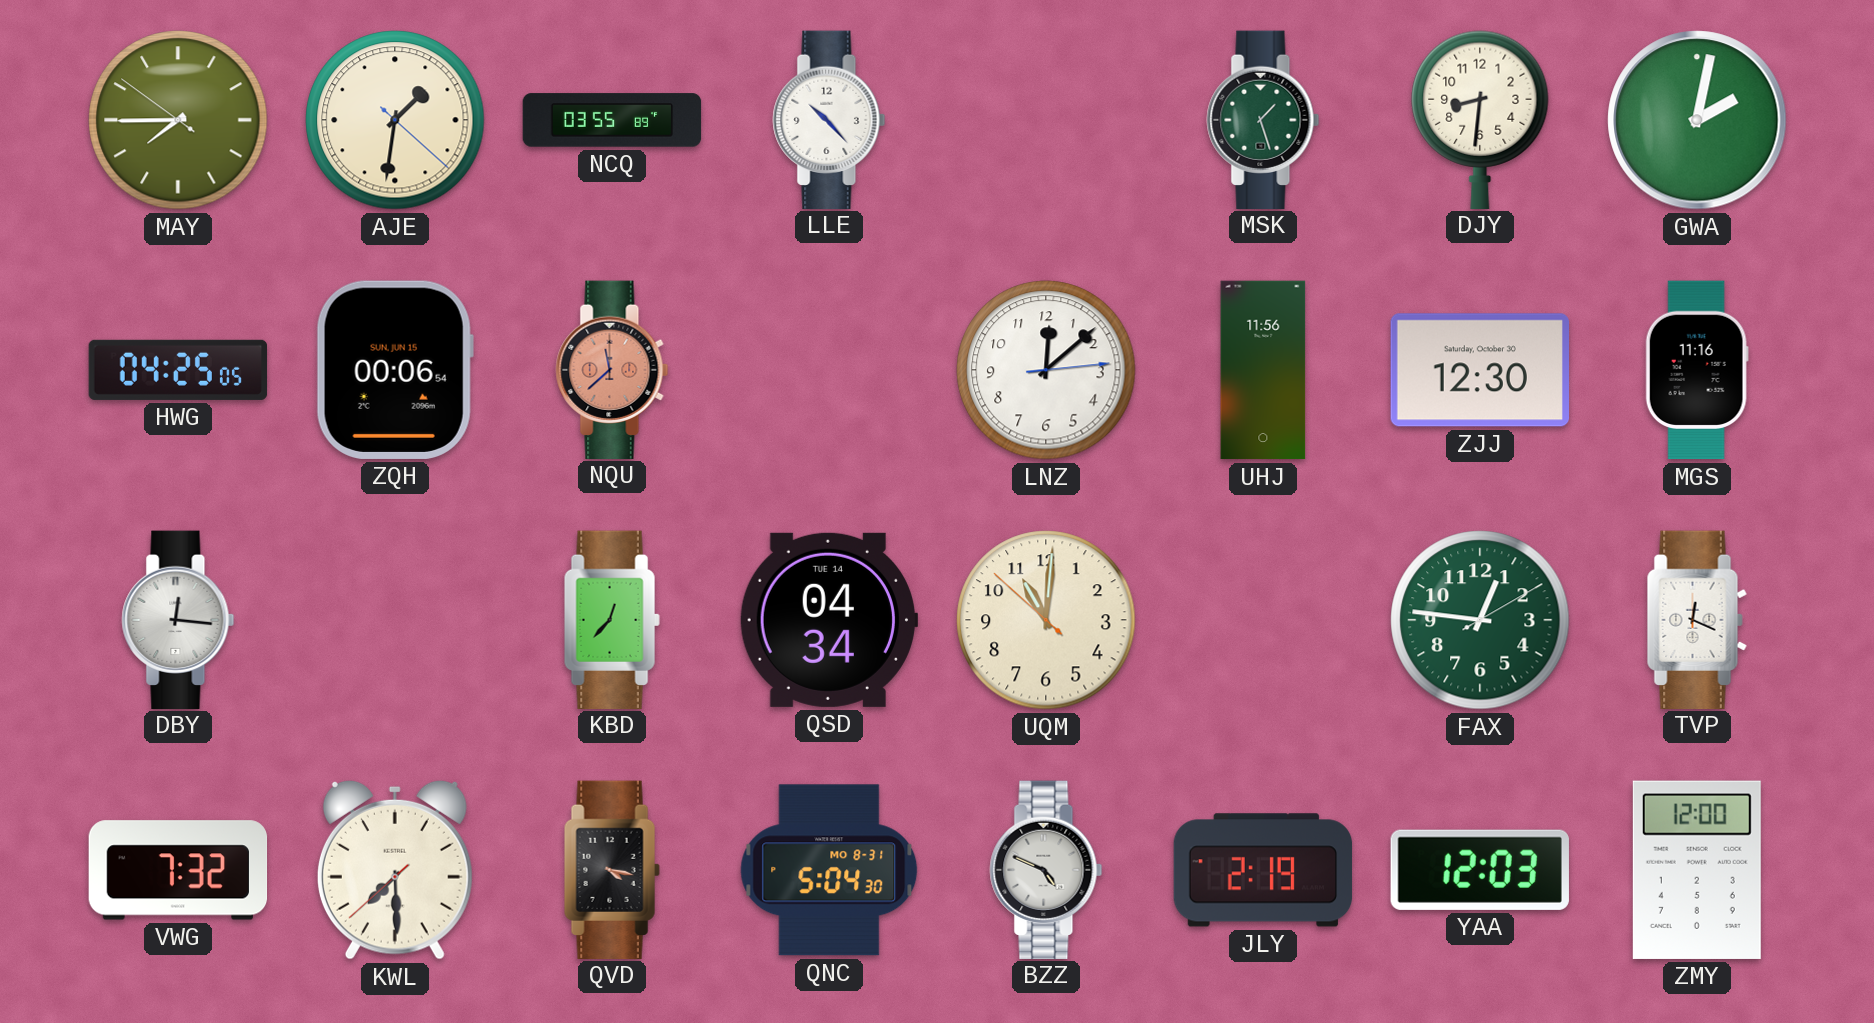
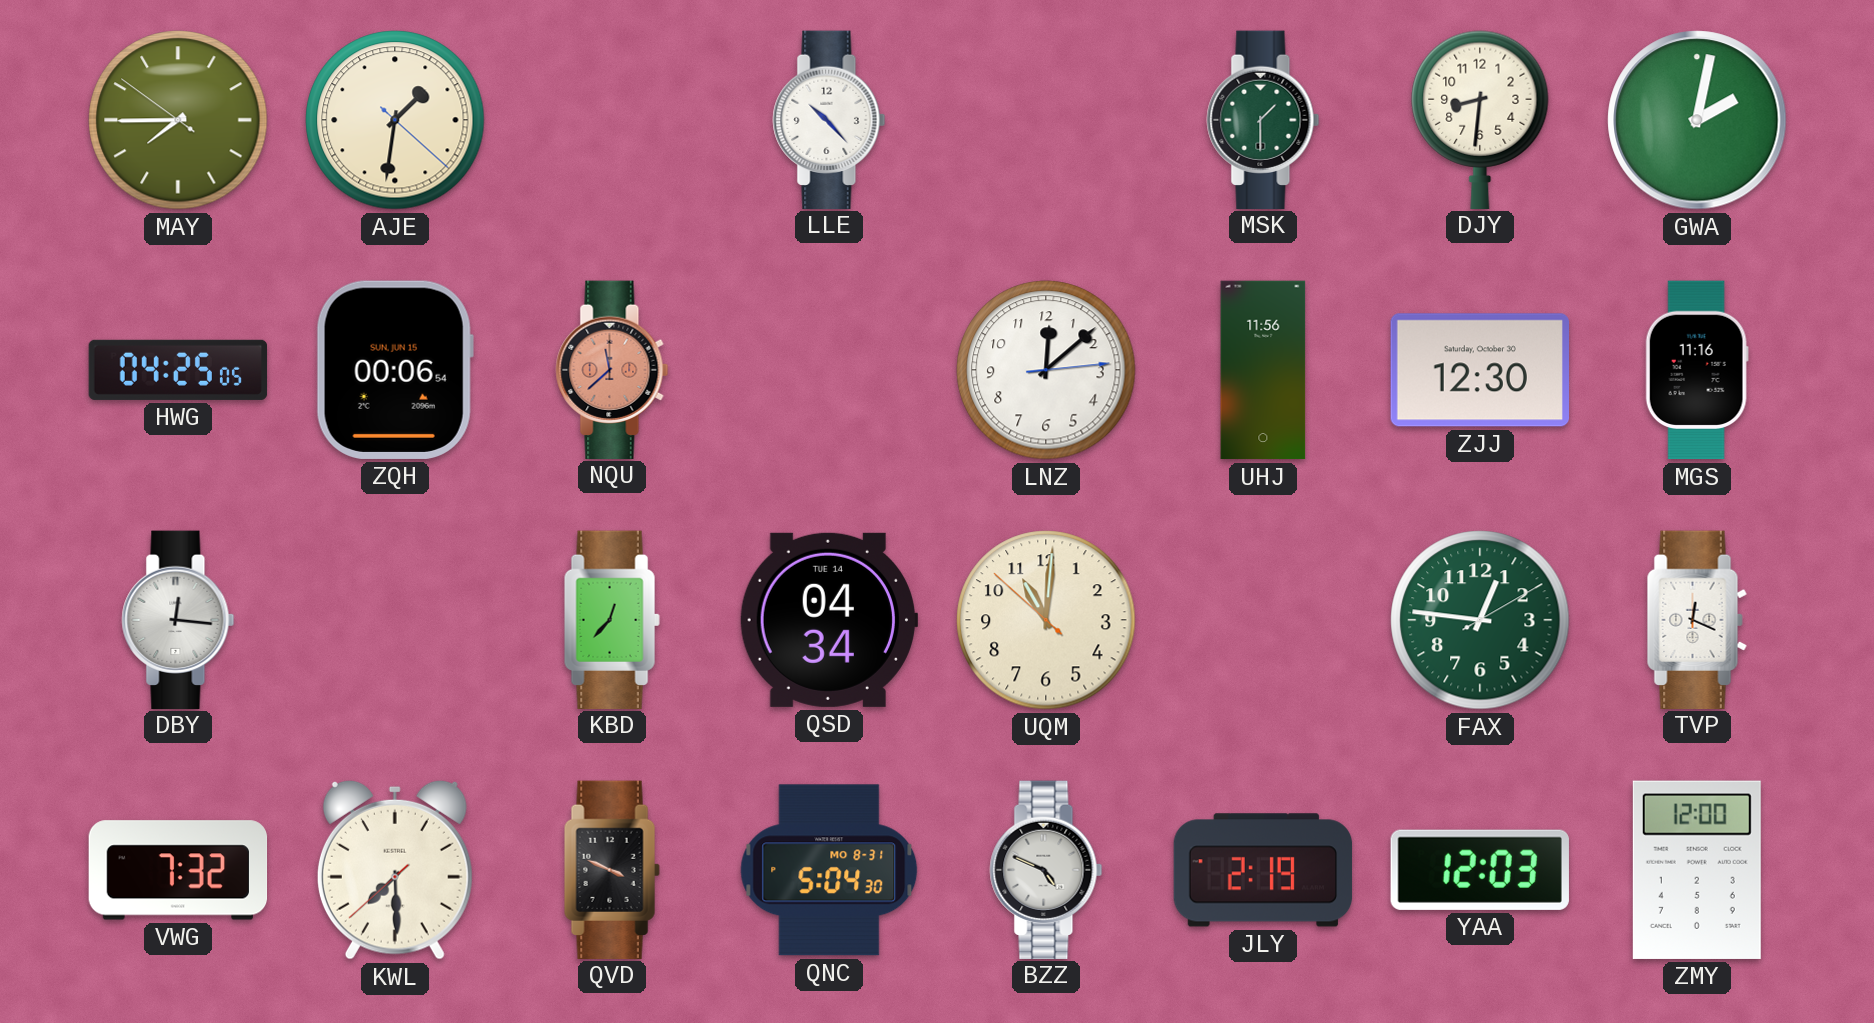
NCQ: 03:55 -> none (612, 120)
MSK: 1:27 -> 1:30 (1263, 119)
QVD: 4:17 -> 3:49 (612, 869)
